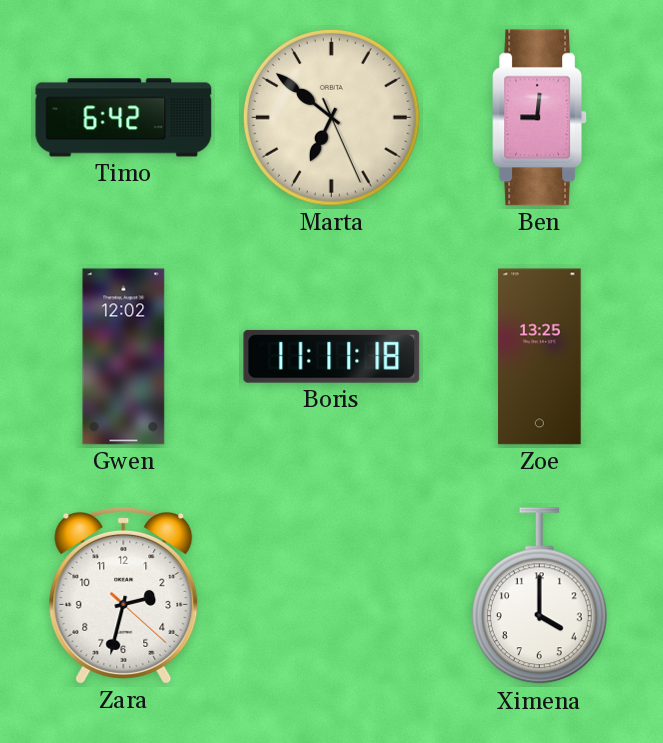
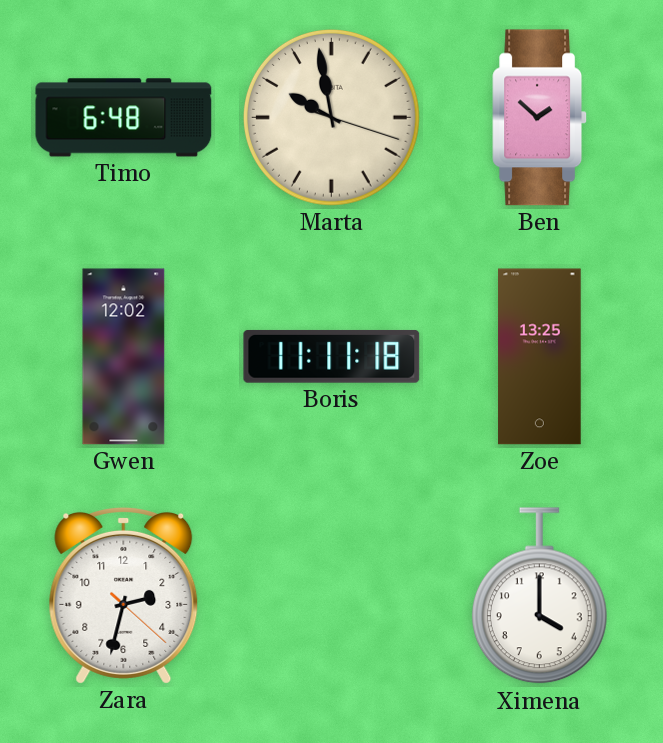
Timo: 6:42 -> 6:48 (124, 118)
Marta: 6:51 -> 9:58 (331, 117)
Ben: 9:01 -> 1:52 (540, 118)
